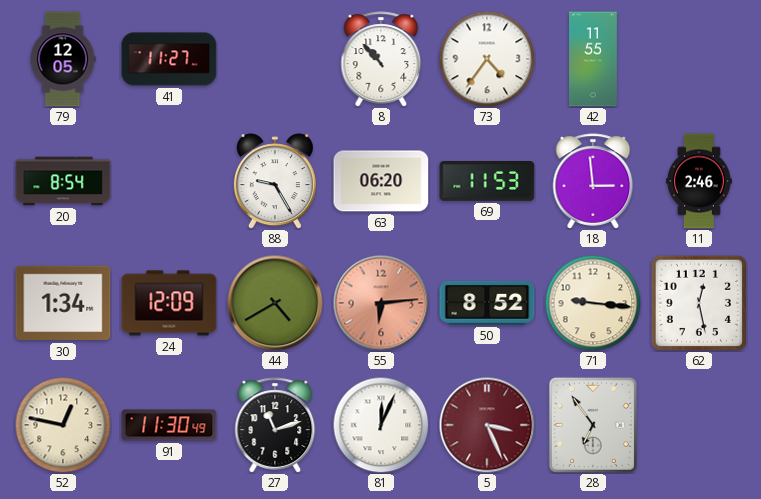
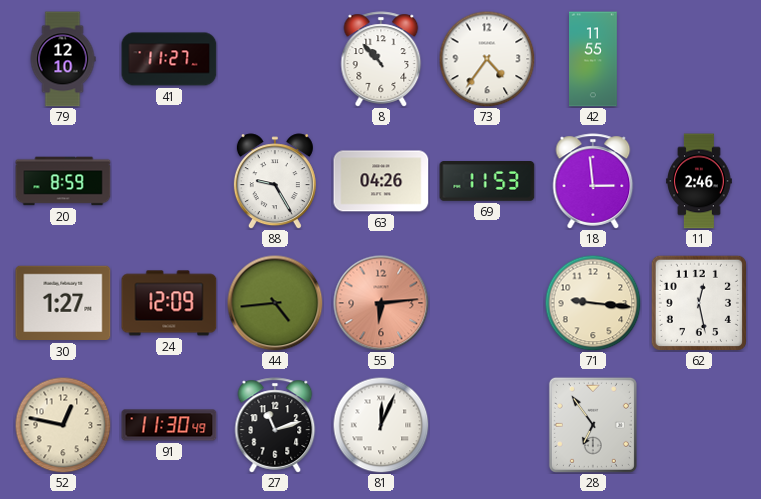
79: 12:05 -> 12:10 (63, 59)
20: 8:54 -> 8:59 (63, 181)
63: 06:20 -> 04:26 (381, 181)
30: 1:34 -> 1:27 (63, 303)
44: 4:40 -> 4:44 (275, 303)
50: 8:52 -> none (487, 303)
5: 3:26 -> none (487, 425)
